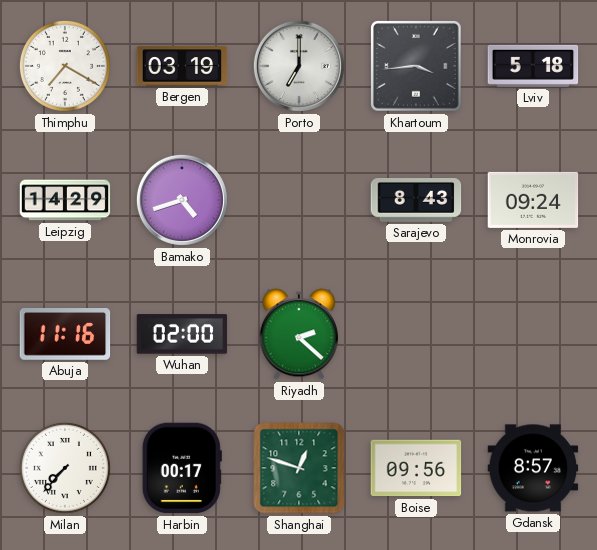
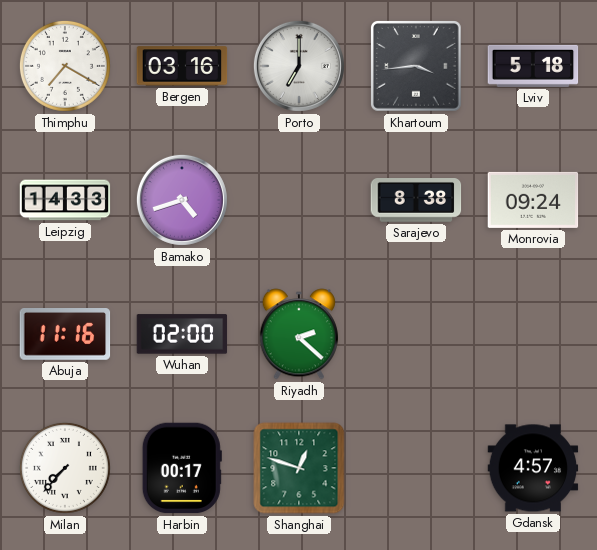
Bergen: 03:19 -> 03:16 (182, 66)
Leipzig: 14:29 -> 14:33 (65, 200)
Sarajevo: 8:43 -> 8:38 (416, 201)
Boise: 09:56 -> none (416, 468)
Gdansk: 8:57 -> 4:57 (533, 468)
